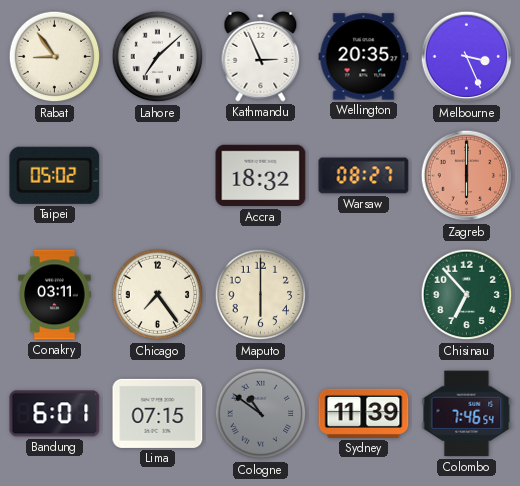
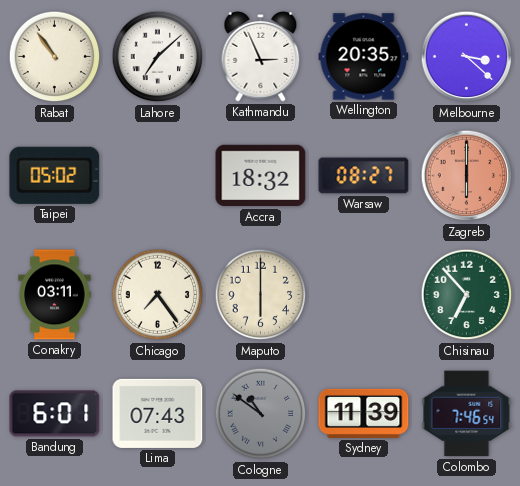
Rabat: 8:54 -> 10:54 (55, 57)
Melbourne: 3:26 -> 3:22 (467, 57)
Lima: 07:15 -> 07:43 (158, 413)
